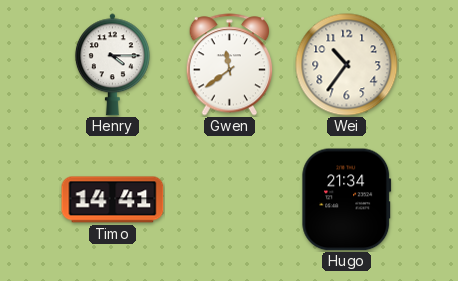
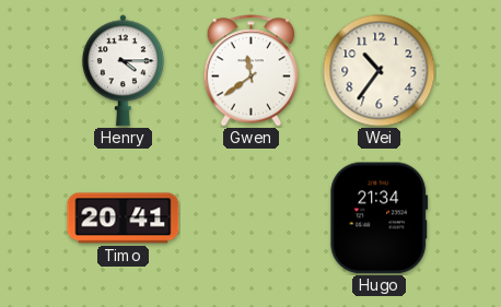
Timo: 14:41 -> 20:41 (124, 219)
